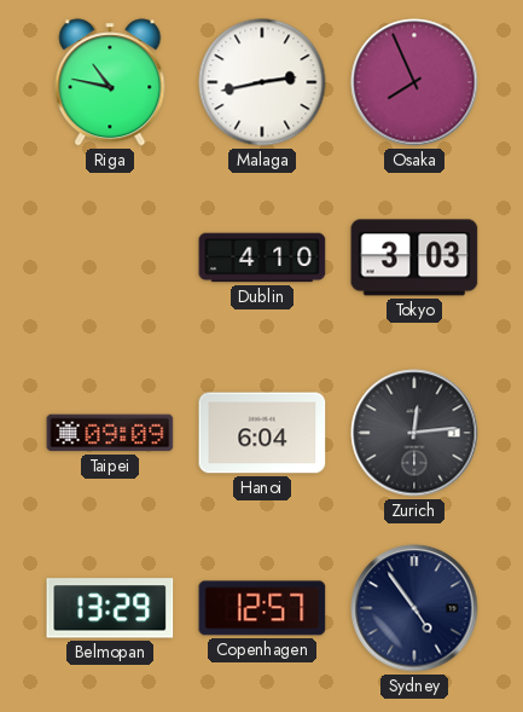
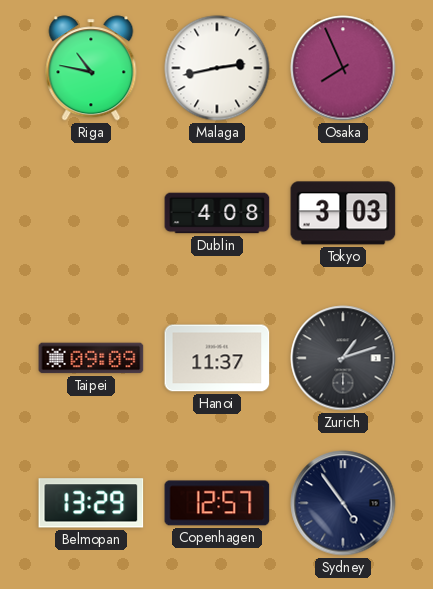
Dublin: 4:10 -> 4:08 (217, 213)
Hanoi: 6:04 -> 11:37 (217, 358)
Zurich: 12:14 -> 1:12 (343, 358)
